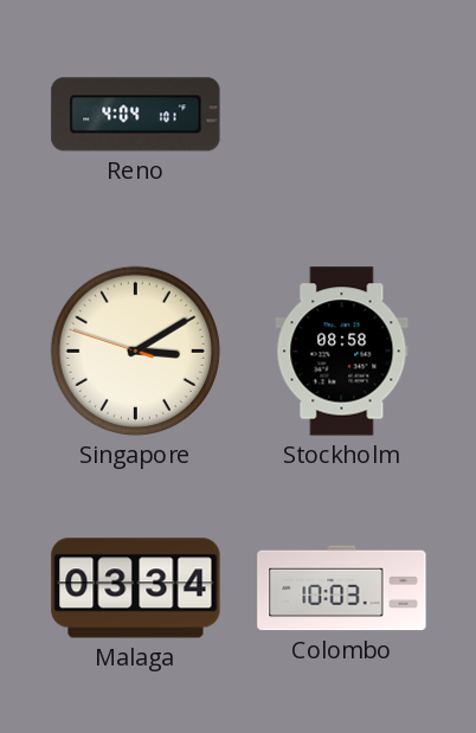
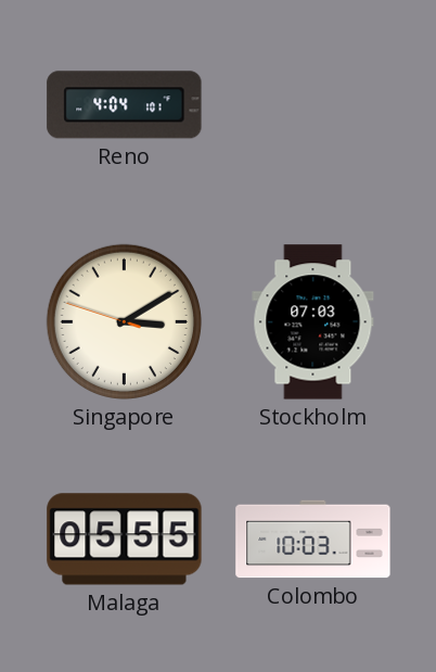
Stockholm: 08:58 -> 07:03 (313, 322)
Malaga: 03:34 -> 05:55 (125, 540)
